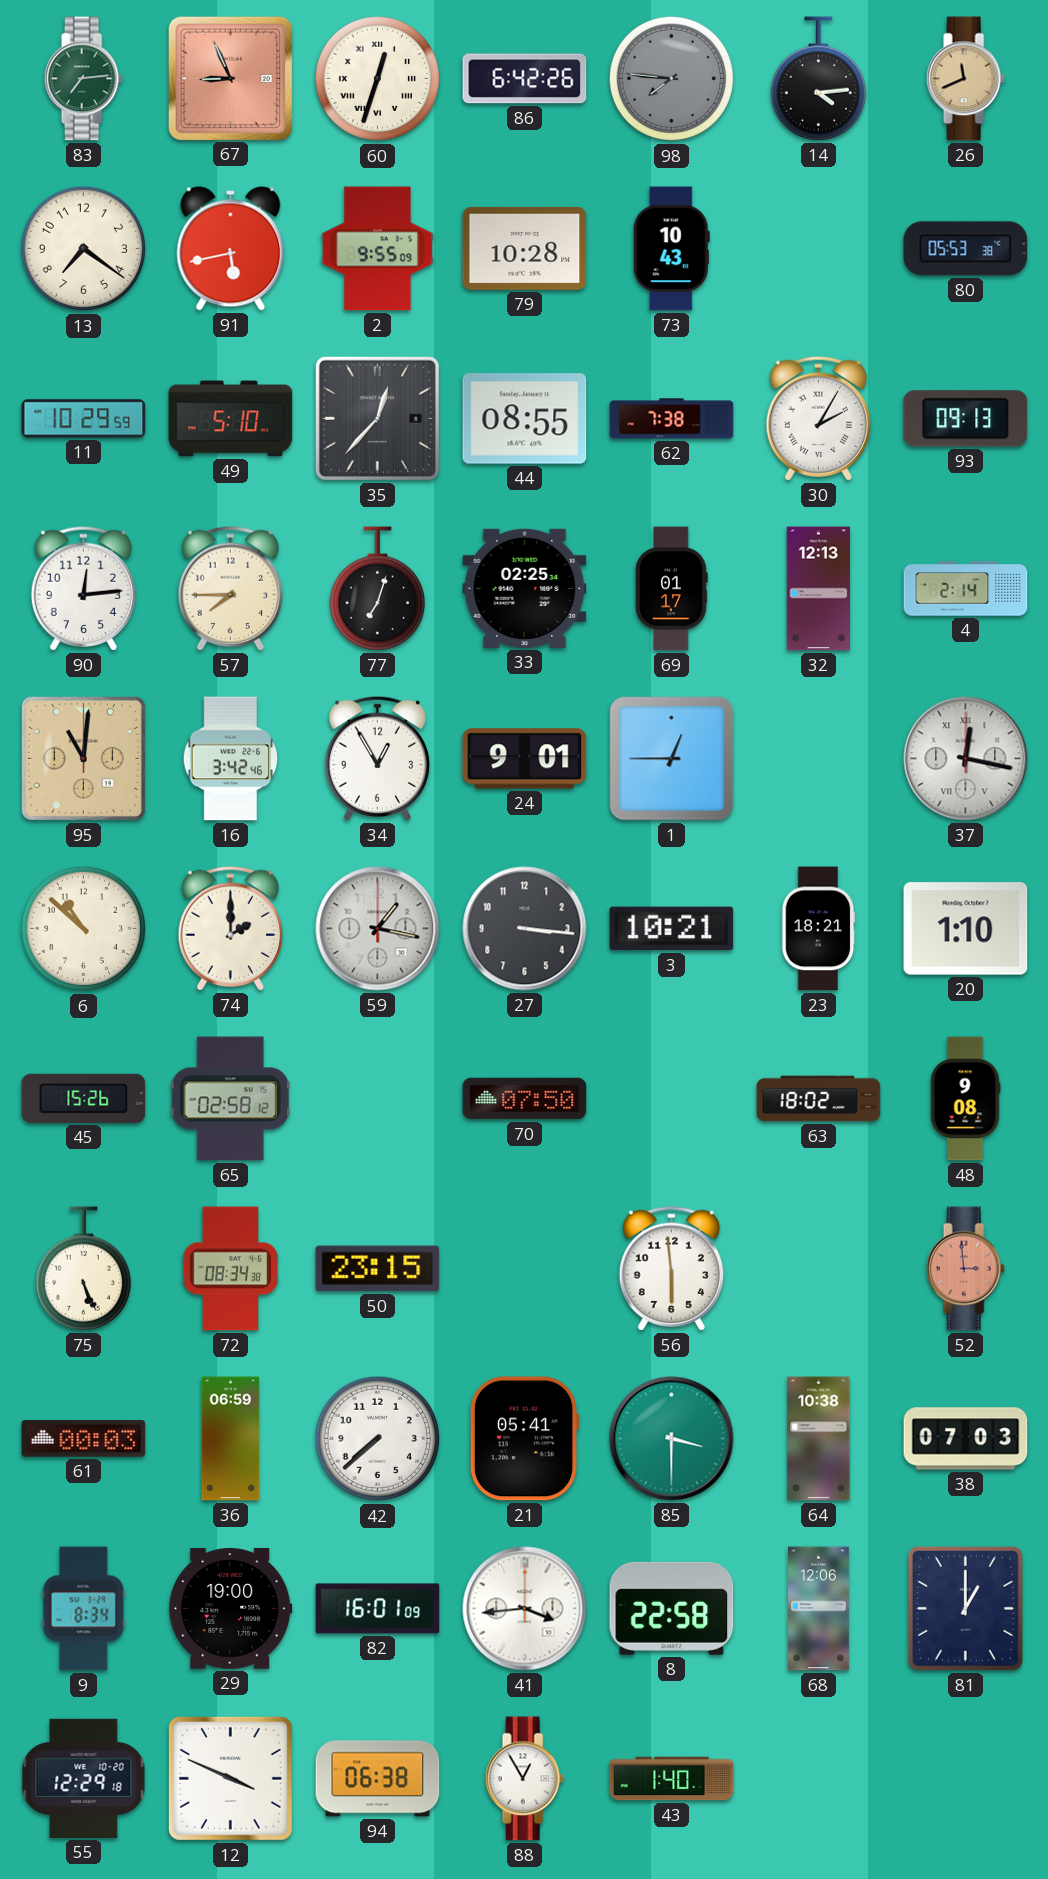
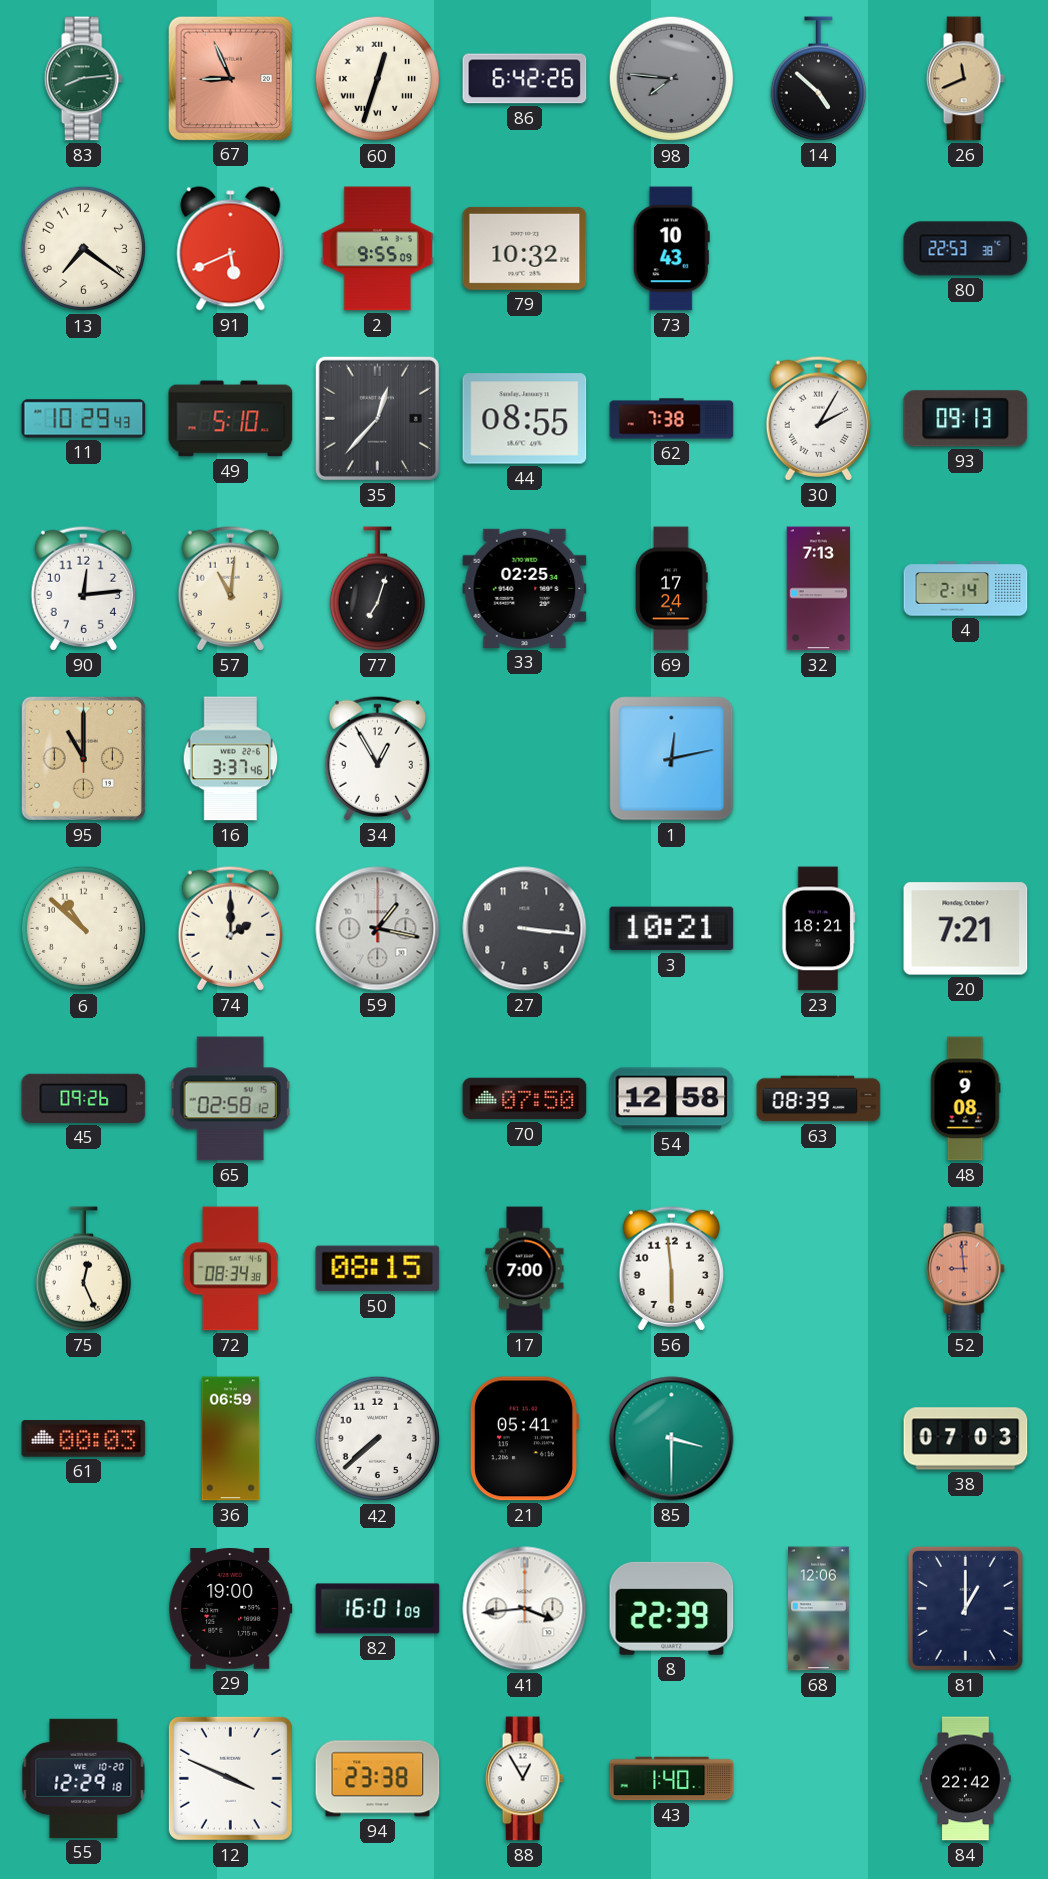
83: 7:14 -> 8:14 (83, 79)
14: 4:14 -> 4:52 (818, 79)
91: 5:43 -> 5:41 (231, 249)
79: 10:28 -> 10:32 (525, 248)
80: 05:53 -> 22:53 (966, 249)
11: 10:29:59 -> 10:29:43 (84, 419)
57: 7:45 -> 11:01 (230, 588)
69: 01:17 -> 17:24 (672, 589)
32: 12:13 -> 7:13 (819, 589)
95: 11:01 -> 11:00 (83, 758)
16: 3:42 -> 3:37 (231, 759)
24: 9:01 -> none (525, 759)
1: 12:45 -> 12:13 (672, 759)
37: 12:17 -> none (966, 759)
20: 1:10 -> 7:21 (966, 929)
45: 15:26 -> 09:26 (84, 1098)
54: none -> 12:58 (672, 1099)
63: 18:02 -> 08:39 (819, 1099)
75: 5:26 -> 12:26 (83, 1269)
50: 23:15 -> 08:15 (378, 1269)
17: none -> 7:00 (525, 1269)
52: 2:59 -> 8:59 (965, 1269)
64: 10:38 -> none (819, 1439)
9: 8:34 -> none (84, 1609)
8: 22:58 -> 22:39 (672, 1608)
94: 06:38 -> 23:38 (378, 1779)
84: none -> 22:42 (966, 1779)
